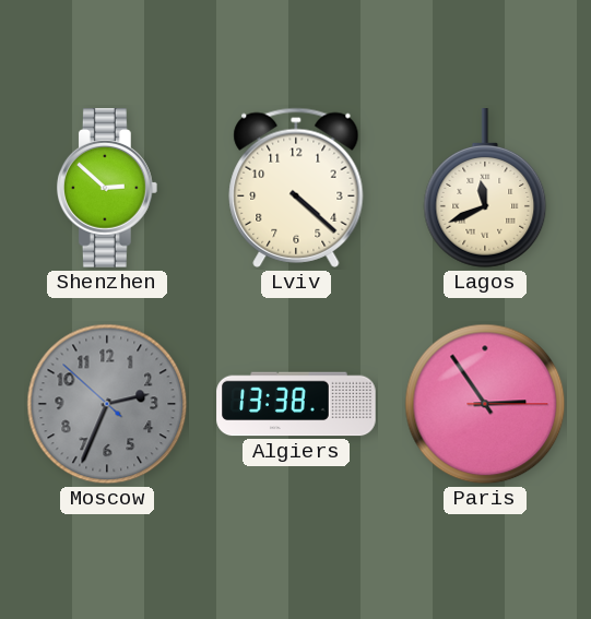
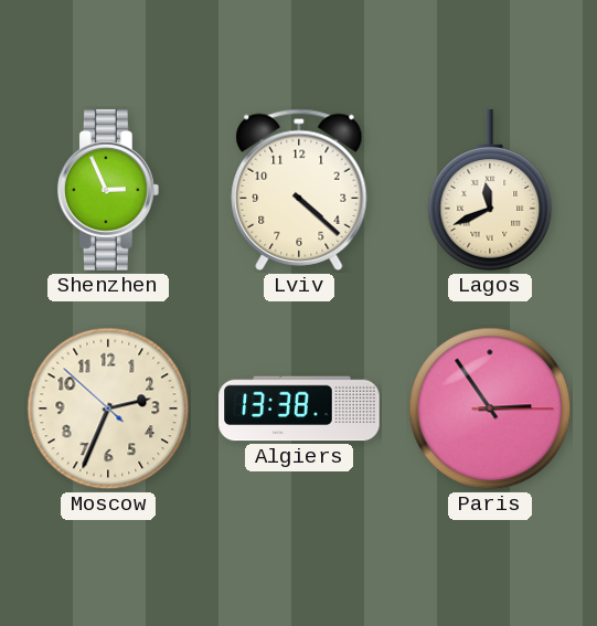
Shenzhen: 2:52 -> 2:56 (108, 190)
Moscow dial: grey -> cream (108, 409)
